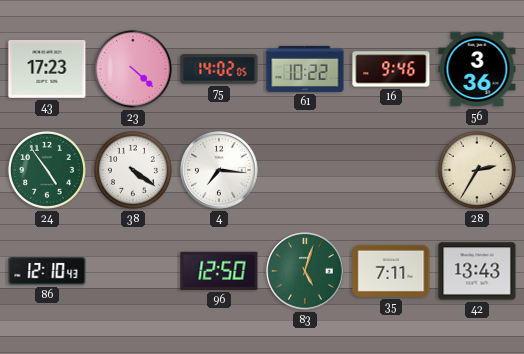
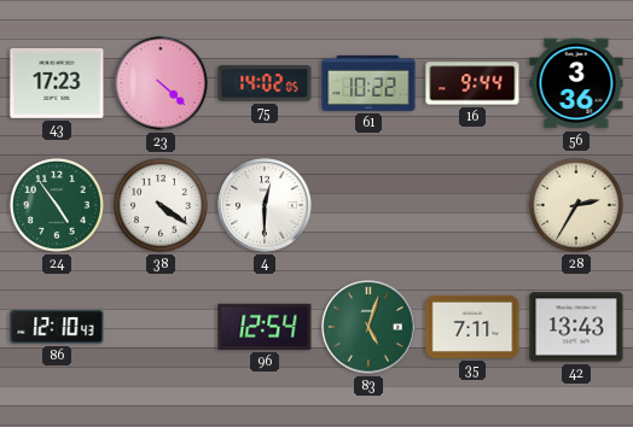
16: 9:46 -> 9:44 (472, 83)
4: 7:16 -> 12:30 (265, 205)
96: 12:50 -> 12:54 (265, 327)
